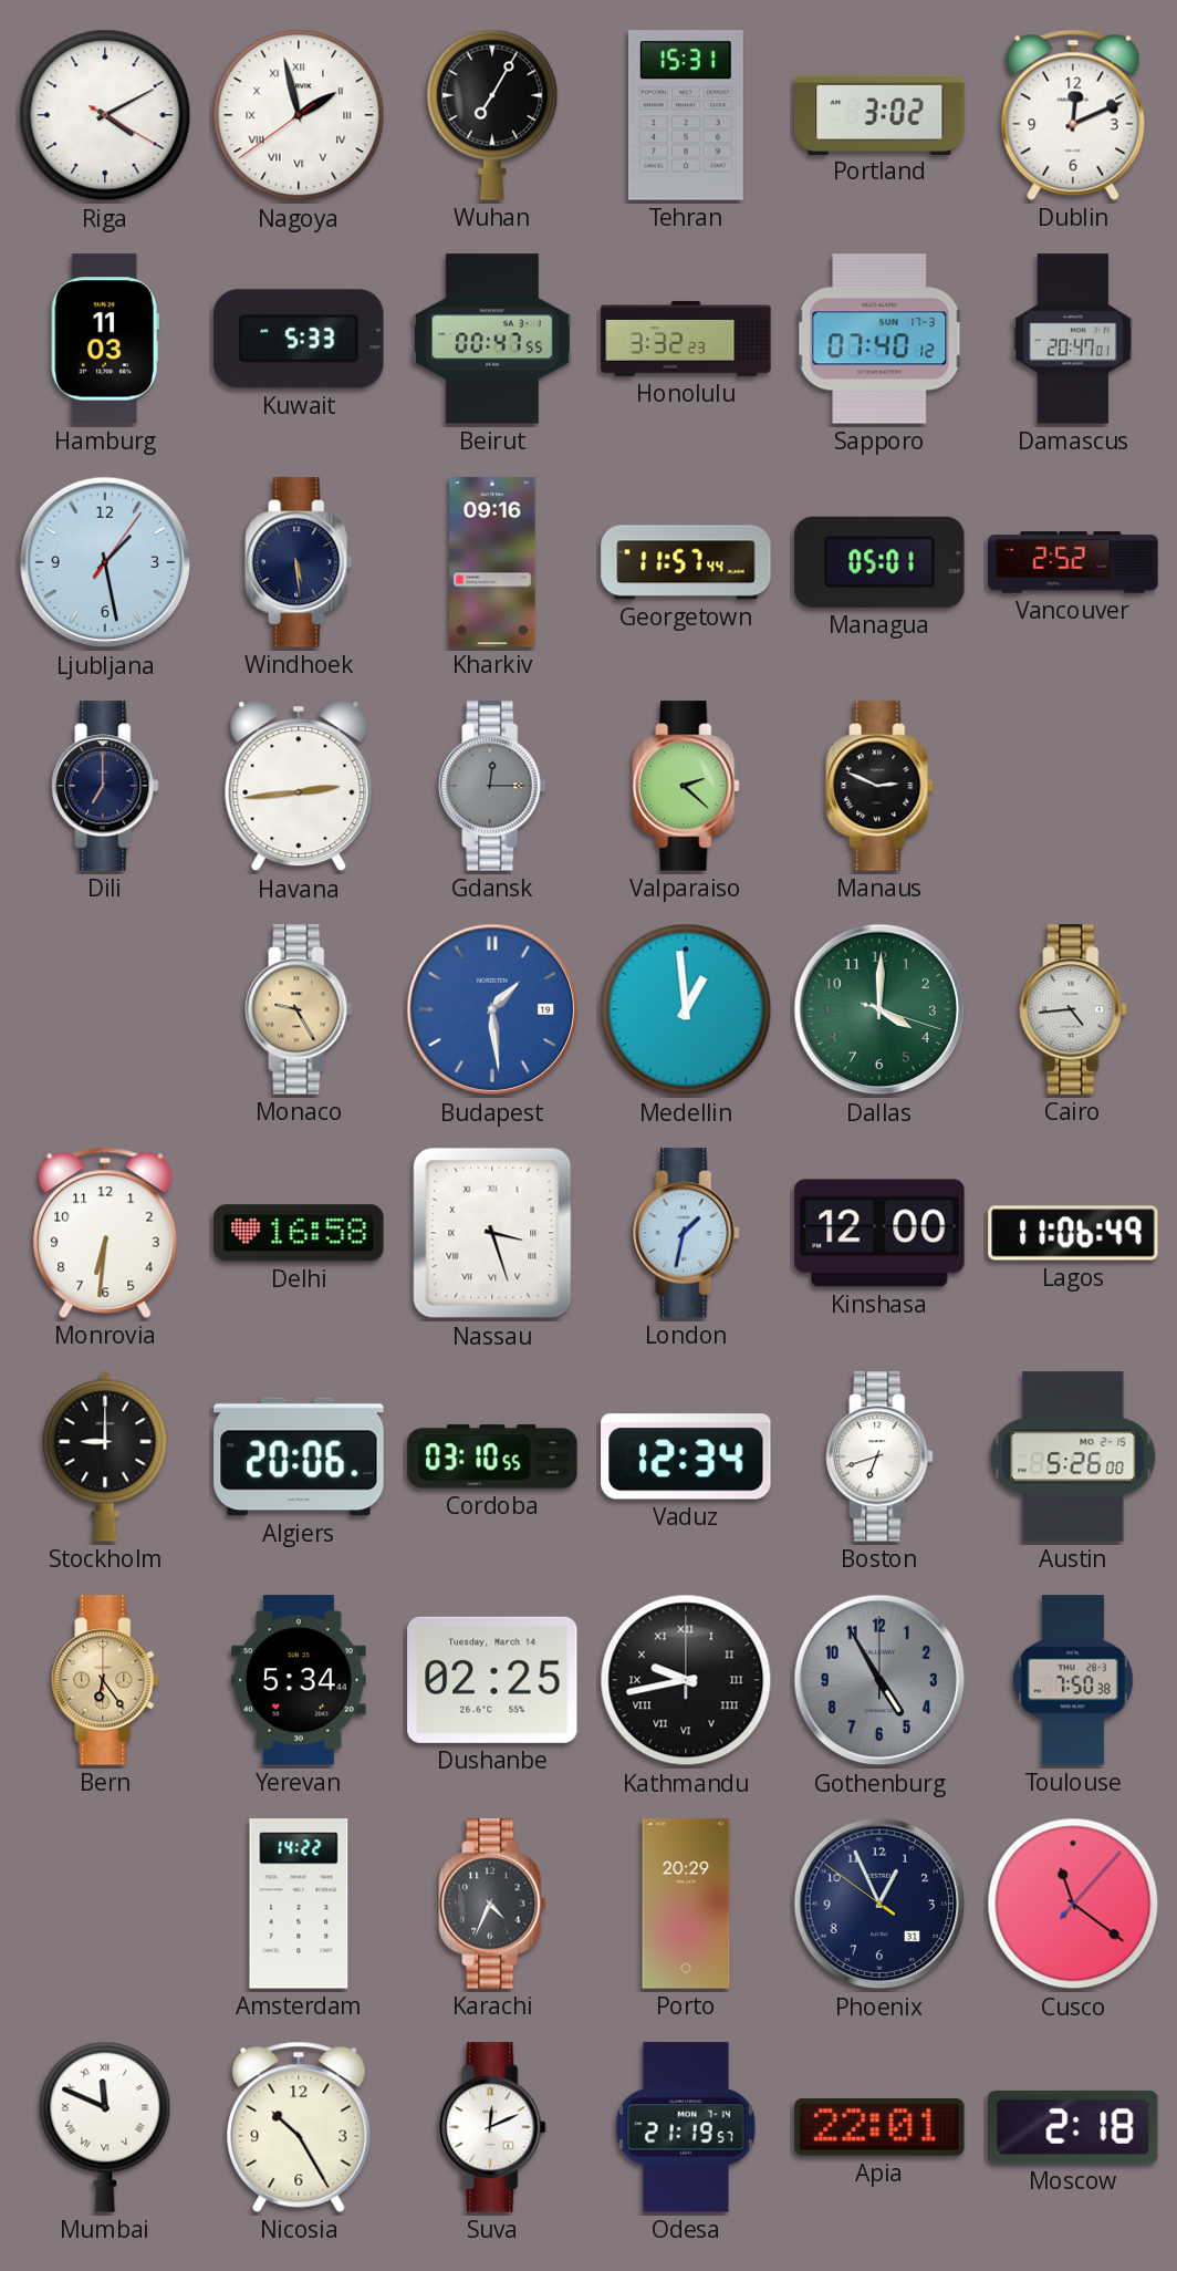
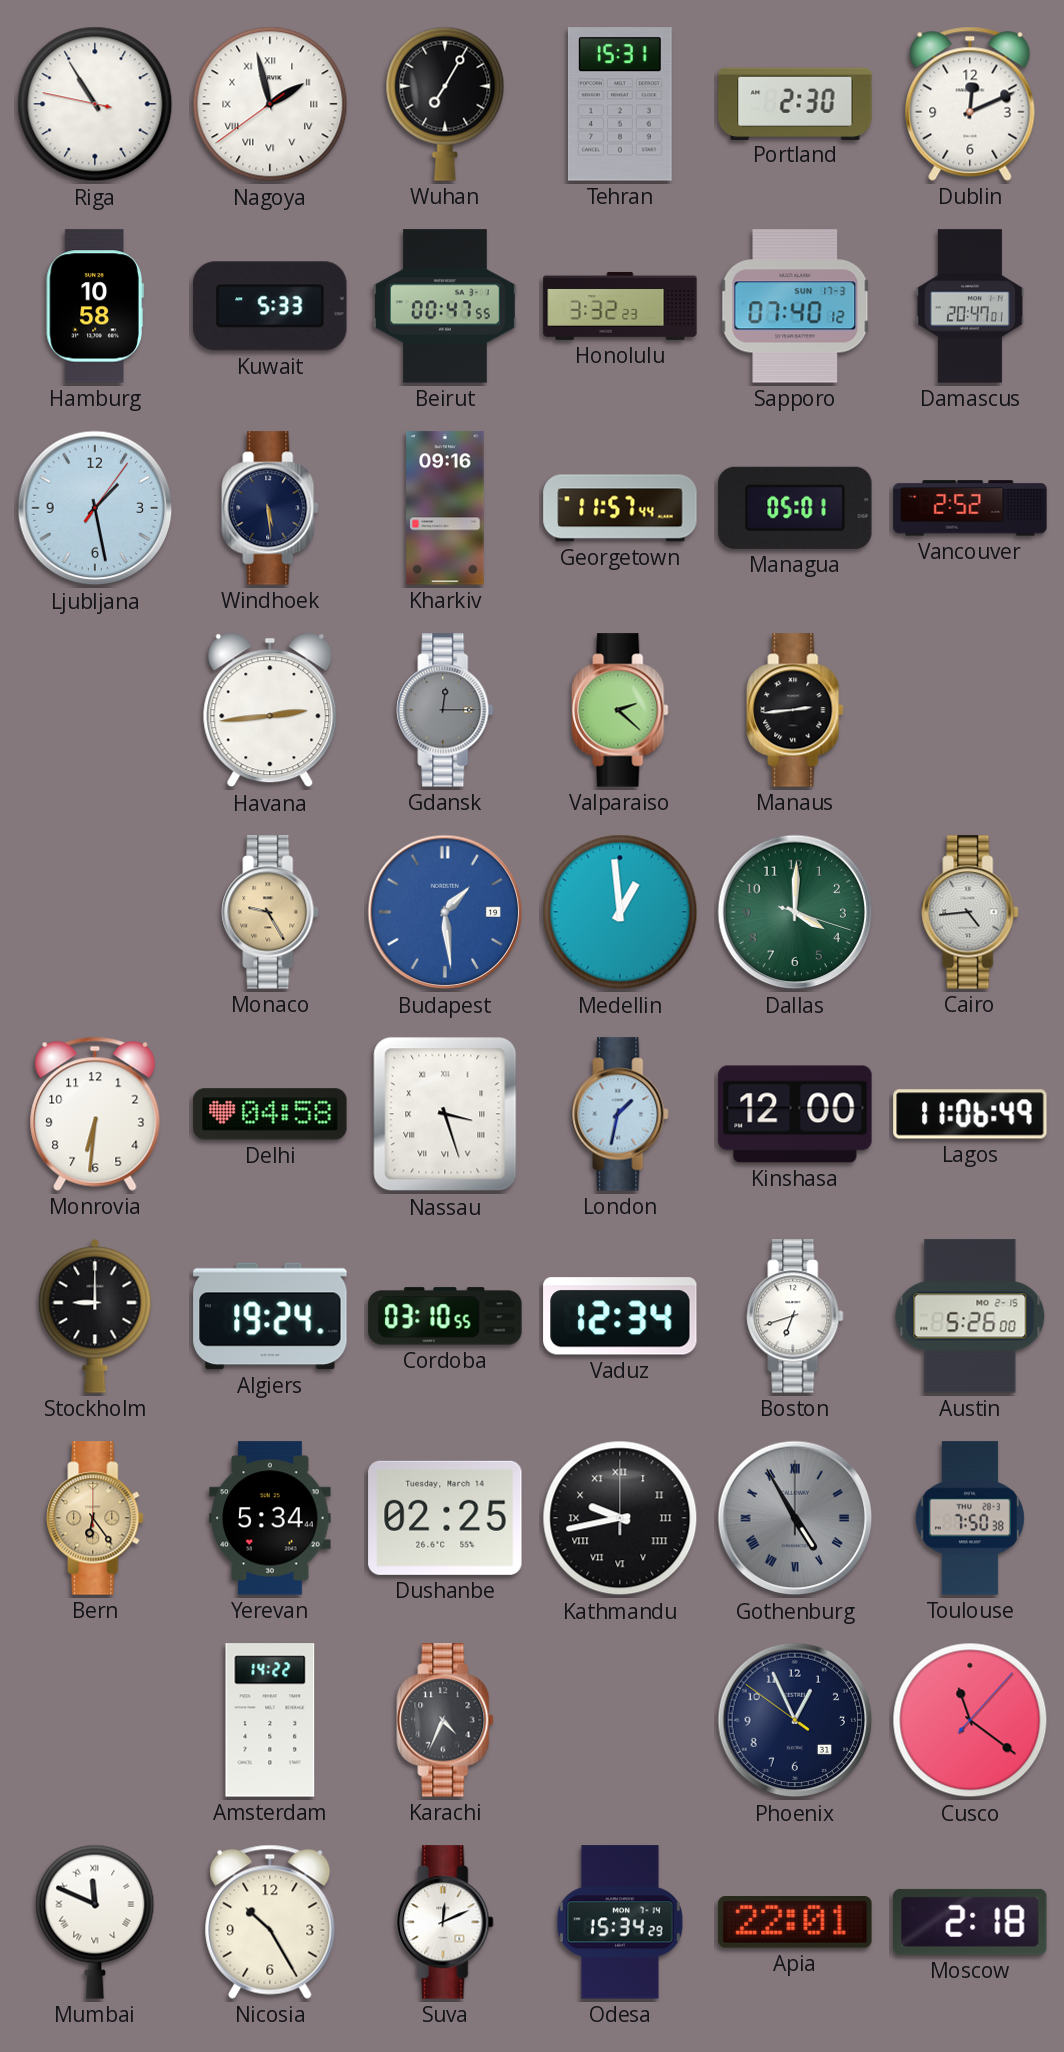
Riga: 4:10 -> 10:54 (95, 104)
Portland: 3:02 -> 2:30 (795, 103)
Hamburg: 11:03 -> 10:58 (95, 306)
Dili: 7:00 -> none (105, 786)
Manaus: 2:49 -> 2:44 (795, 710)
Delhi: 16:58 -> 04:58 (270, 1114)
Algiers: 20:06 -> 19:24 (270, 1316)
Gothenburg numerals: Arabic -> Roman (795, 1518)
Porto: 20:29 -> none (686, 1904)
Odesa: 21:19 -> 15:34 (620, 1922)
